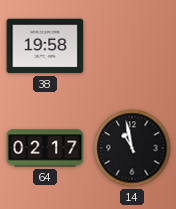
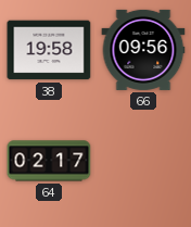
66: none -> 09:56 (143, 50)
14: 10:58 -> none (132, 148)
